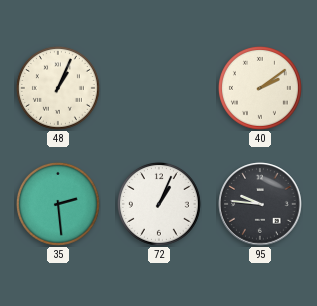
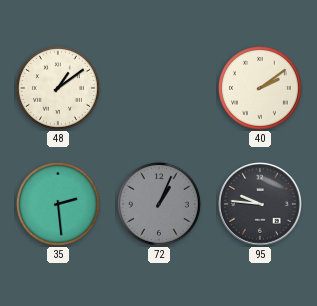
48: 1:04 -> 1:09 (58, 88)
72 dial: white -> grey (159, 204)
